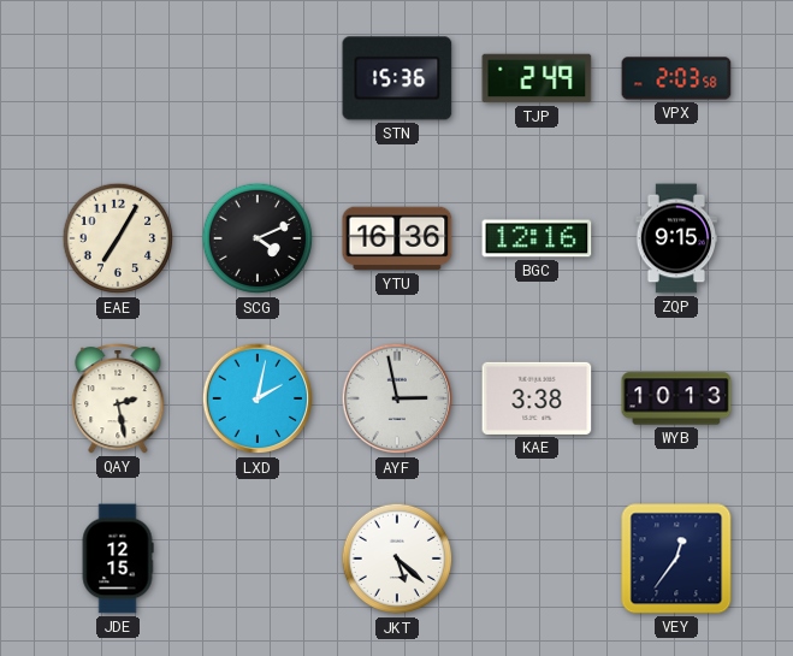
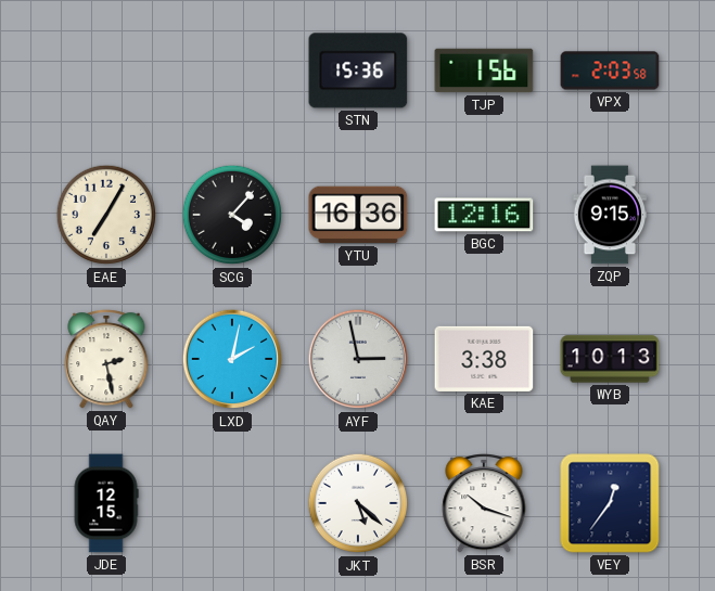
TJP: 2:49 -> 1:56 (484, 70)
SCG: 4:11 -> 4:07 (232, 215)
BSR: none -> 10:18 (484, 503)
